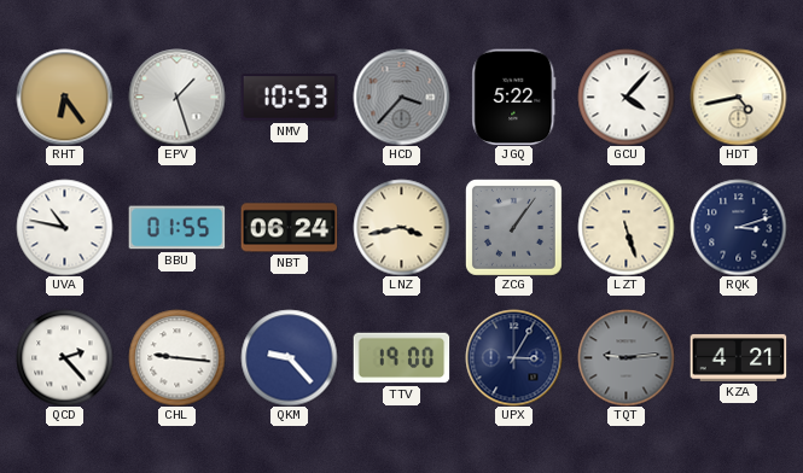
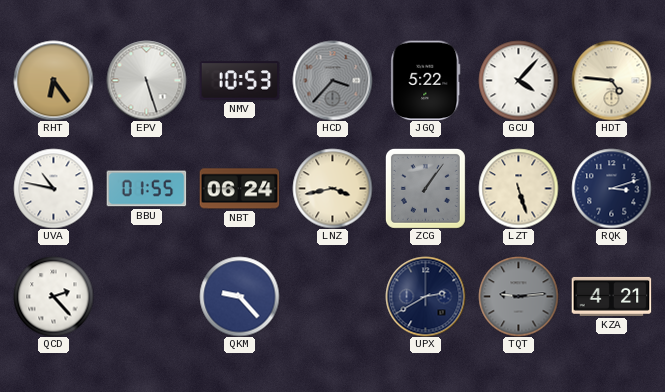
EPV: 1:27 -> 5:27 (146, 80)
HDT: 4:43 -> 4:46 (611, 80)
CHL: 9:16 -> none (176, 357)
TTV: 19:00 -> none (401, 358)
UPX: 3:05 -> 2:40 (425, 296)
